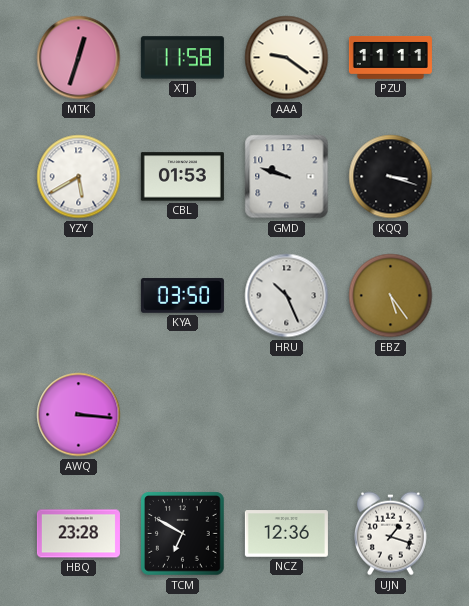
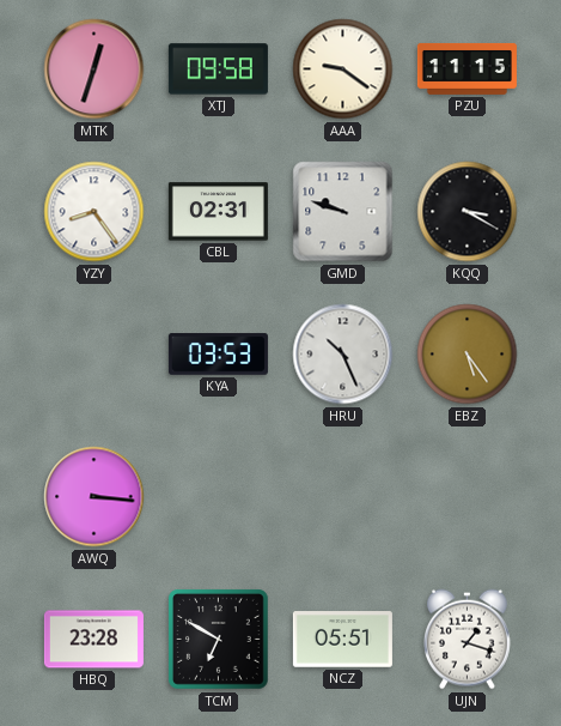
XTJ: 11:58 -> 09:58 (218, 69)
PZU: 11:11 -> 11:15 (467, 68)
YZY: 5:40 -> 8:24 (94, 212)
CBL: 01:53 -> 02:31 (218, 212)
KQQ: 3:18 -> 3:20 (468, 212)
KYA: 03:50 -> 03:53 (218, 355)
NCZ: 12:36 -> 05:51 (342, 640)
